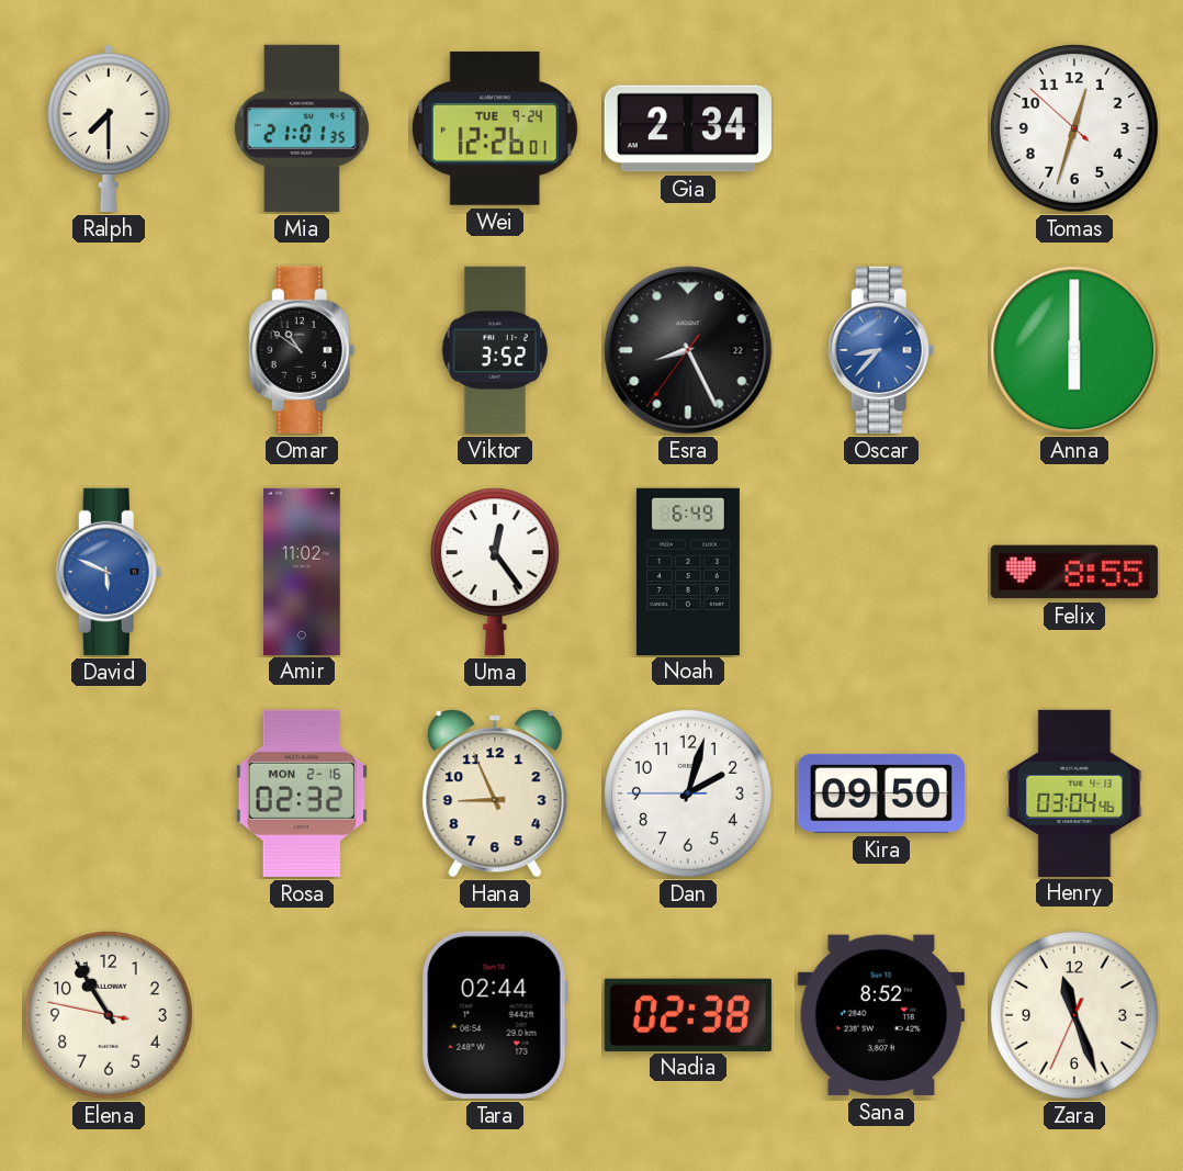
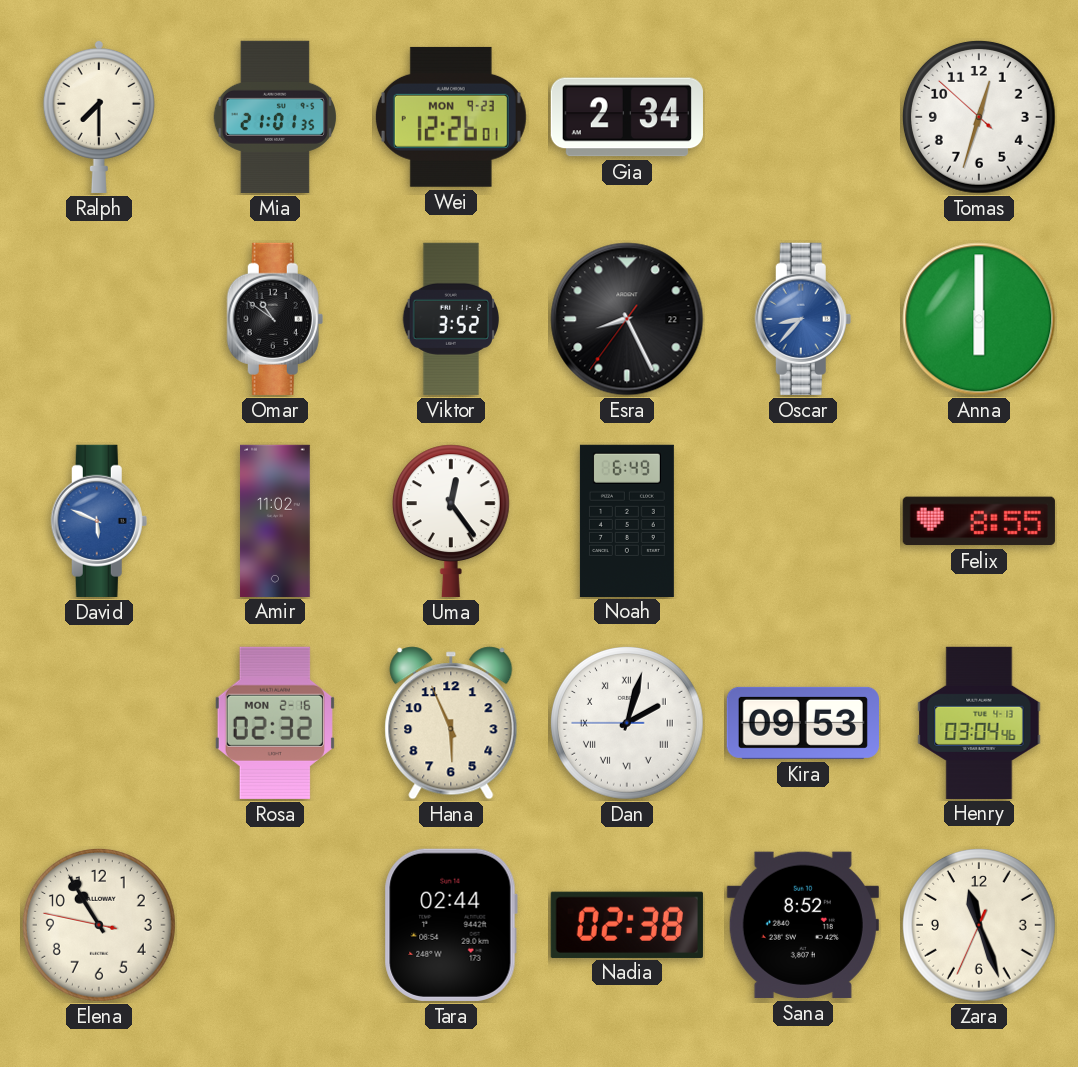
Wei date: TUE 9-24 -> MON 9-23 (451, 117)
Hana: 8:56 -> 5:56 (451, 723)
Dan numerals: Arabic -> Roman (627, 723)
Kira: 09:50 -> 09:53 (803, 723)
